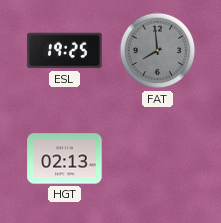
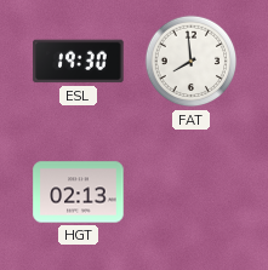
ESL: 19:25 -> 19:30 (79, 62)
FAT dial: grey -> white (192, 62)
